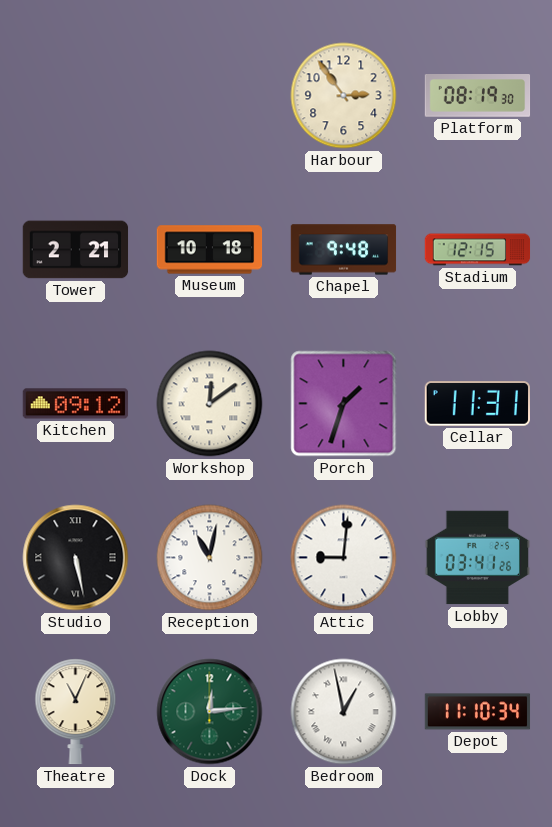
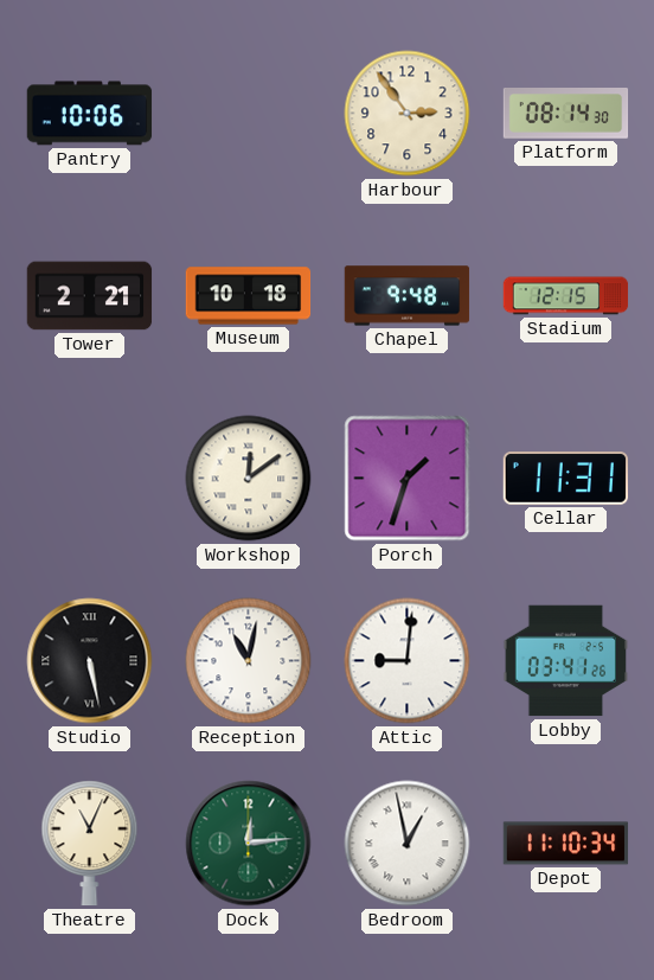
Pantry: none -> 10:06 (90, 114)
Platform: 08:19 -> 08:14 (566, 114)
Kitchen: 09:12 -> none (76, 404)
